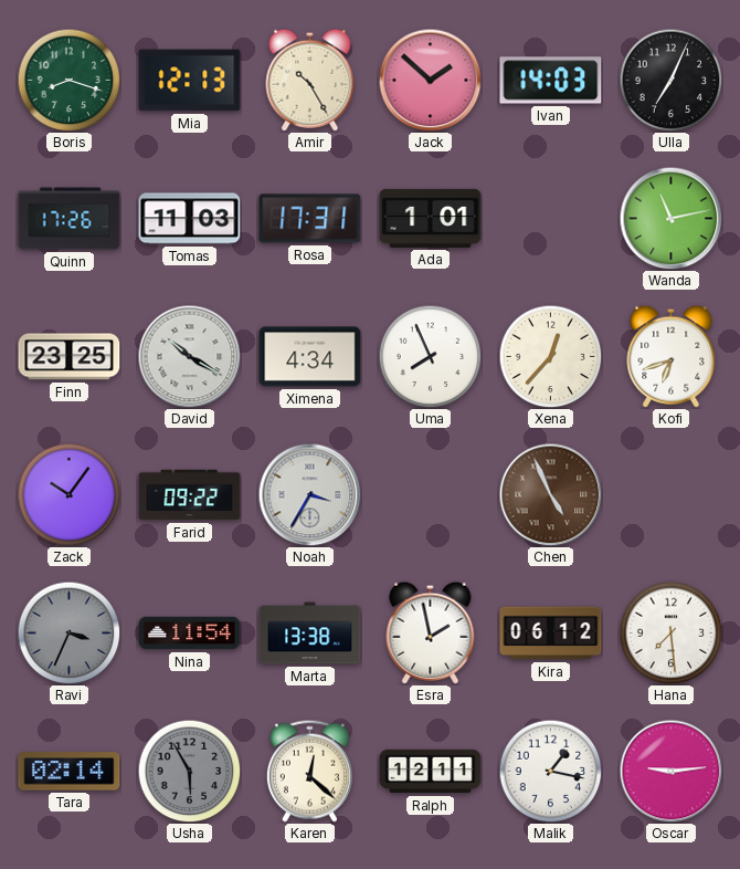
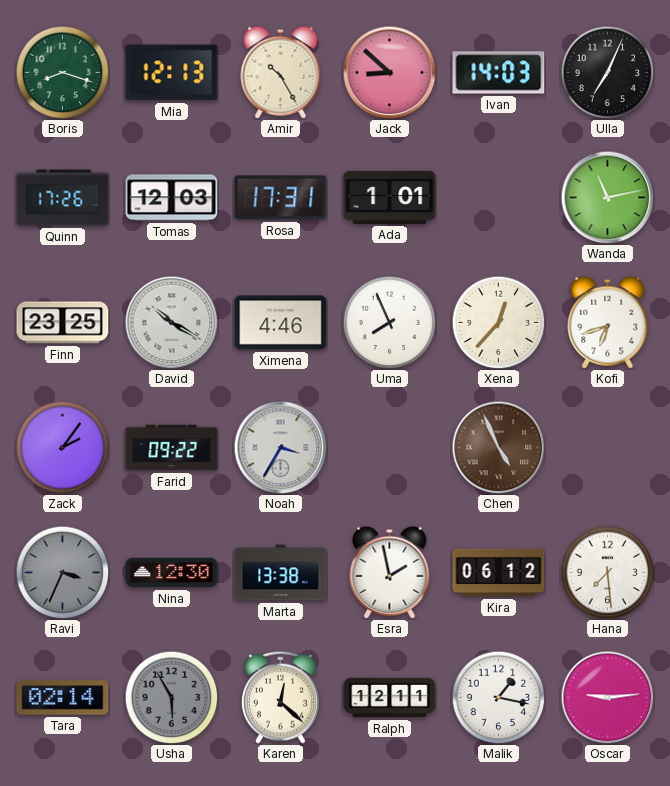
Jack: 1:52 -> 8:52 (389, 72)
Tomas: 11:03 -> 12:03 (172, 198)
Ximena: 4:34 -> 4:46 (281, 323)
Zack: 10:06 -> 2:06 (62, 447)
Nina: 11:54 -> 12:30 (172, 573)
